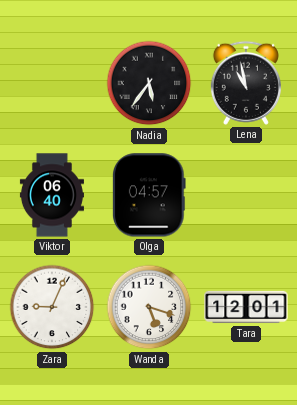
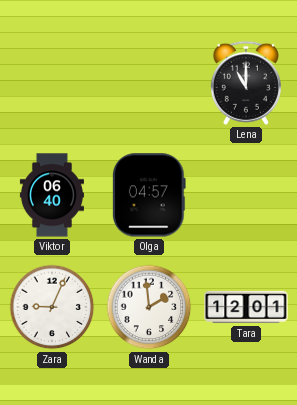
Nadia: 5:36 -> none (149, 83)
Lena: 10:58 -> 11:00 (246, 83)
Wanda: 5:18 -> 1:59 (149, 307)
